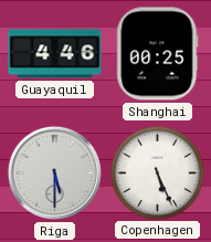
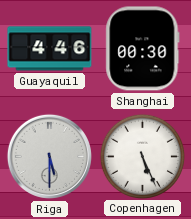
Shanghai: 00:25 -> 00:30 (143, 49)
